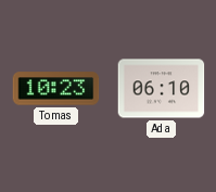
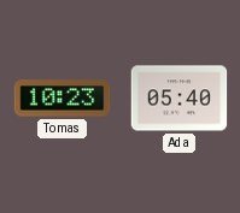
Ada: 06:10 -> 05:40 (180, 99)
